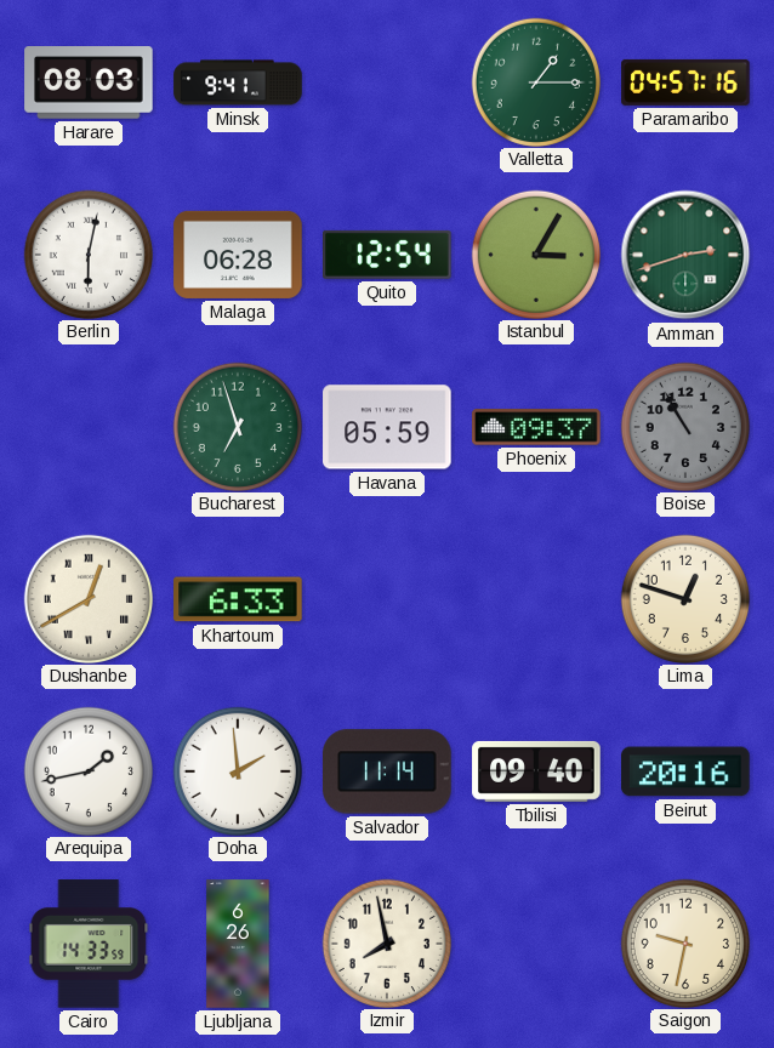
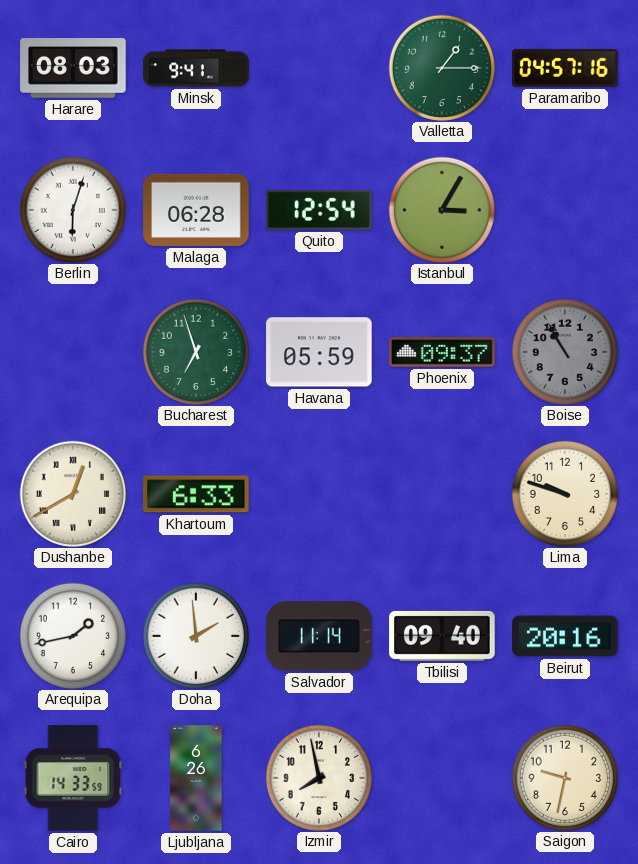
Berlin: 6:02 -> 6:03 (72, 209)
Amman: 2:42 -> none (685, 255)
Lima: 12:48 -> 9:48 (564, 493)
